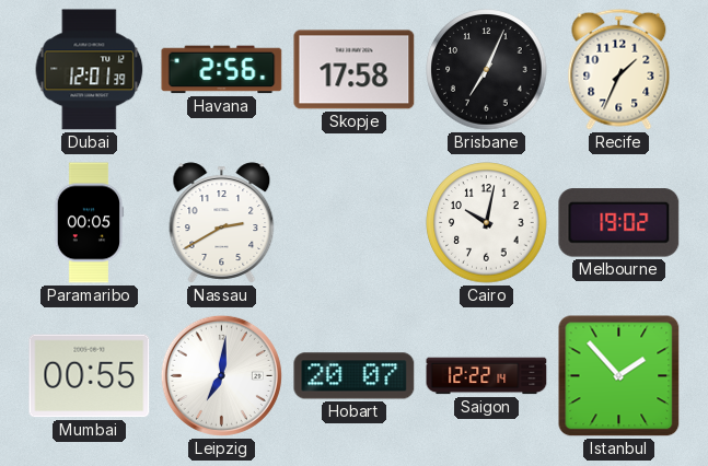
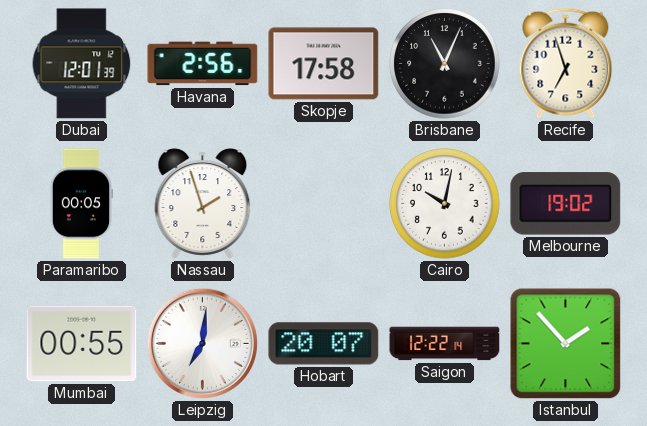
Brisbane: 7:04 -> 11:04 (445, 64)
Recife: 1:34 -> 6:57 (566, 63)
Nassau: 2:40 -> 1:57 (203, 204)
